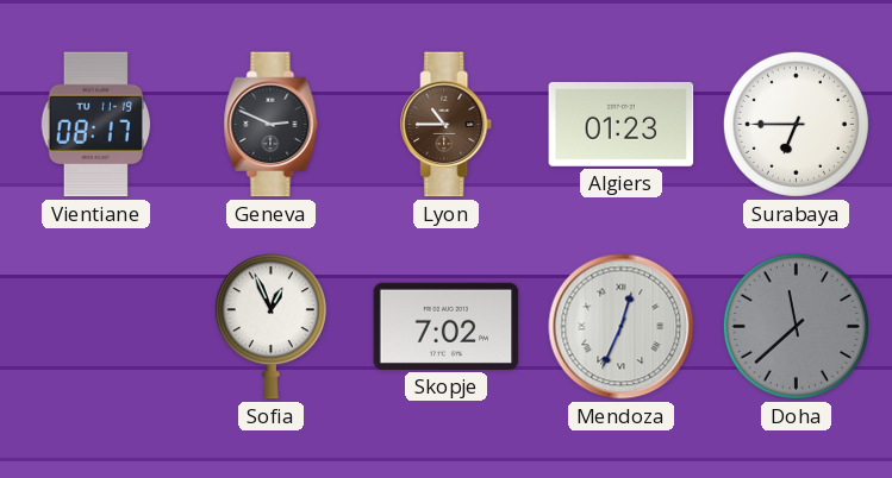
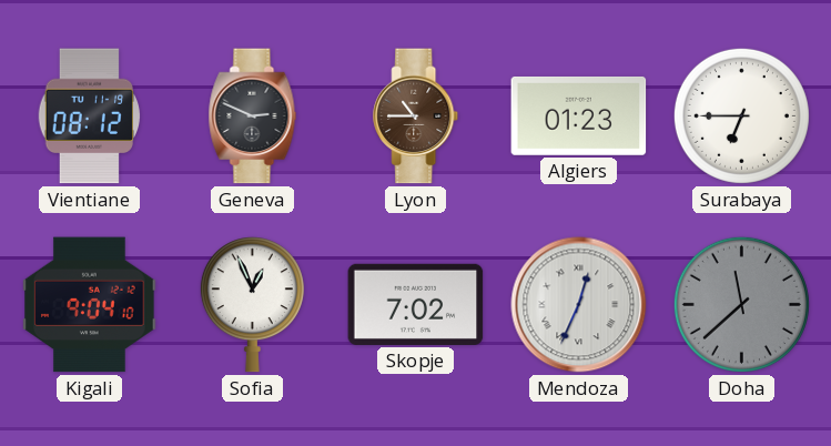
Vientiane: 08:17 -> 08:12 (89, 116)
Kigali: none -> 9:04 (90, 305)
